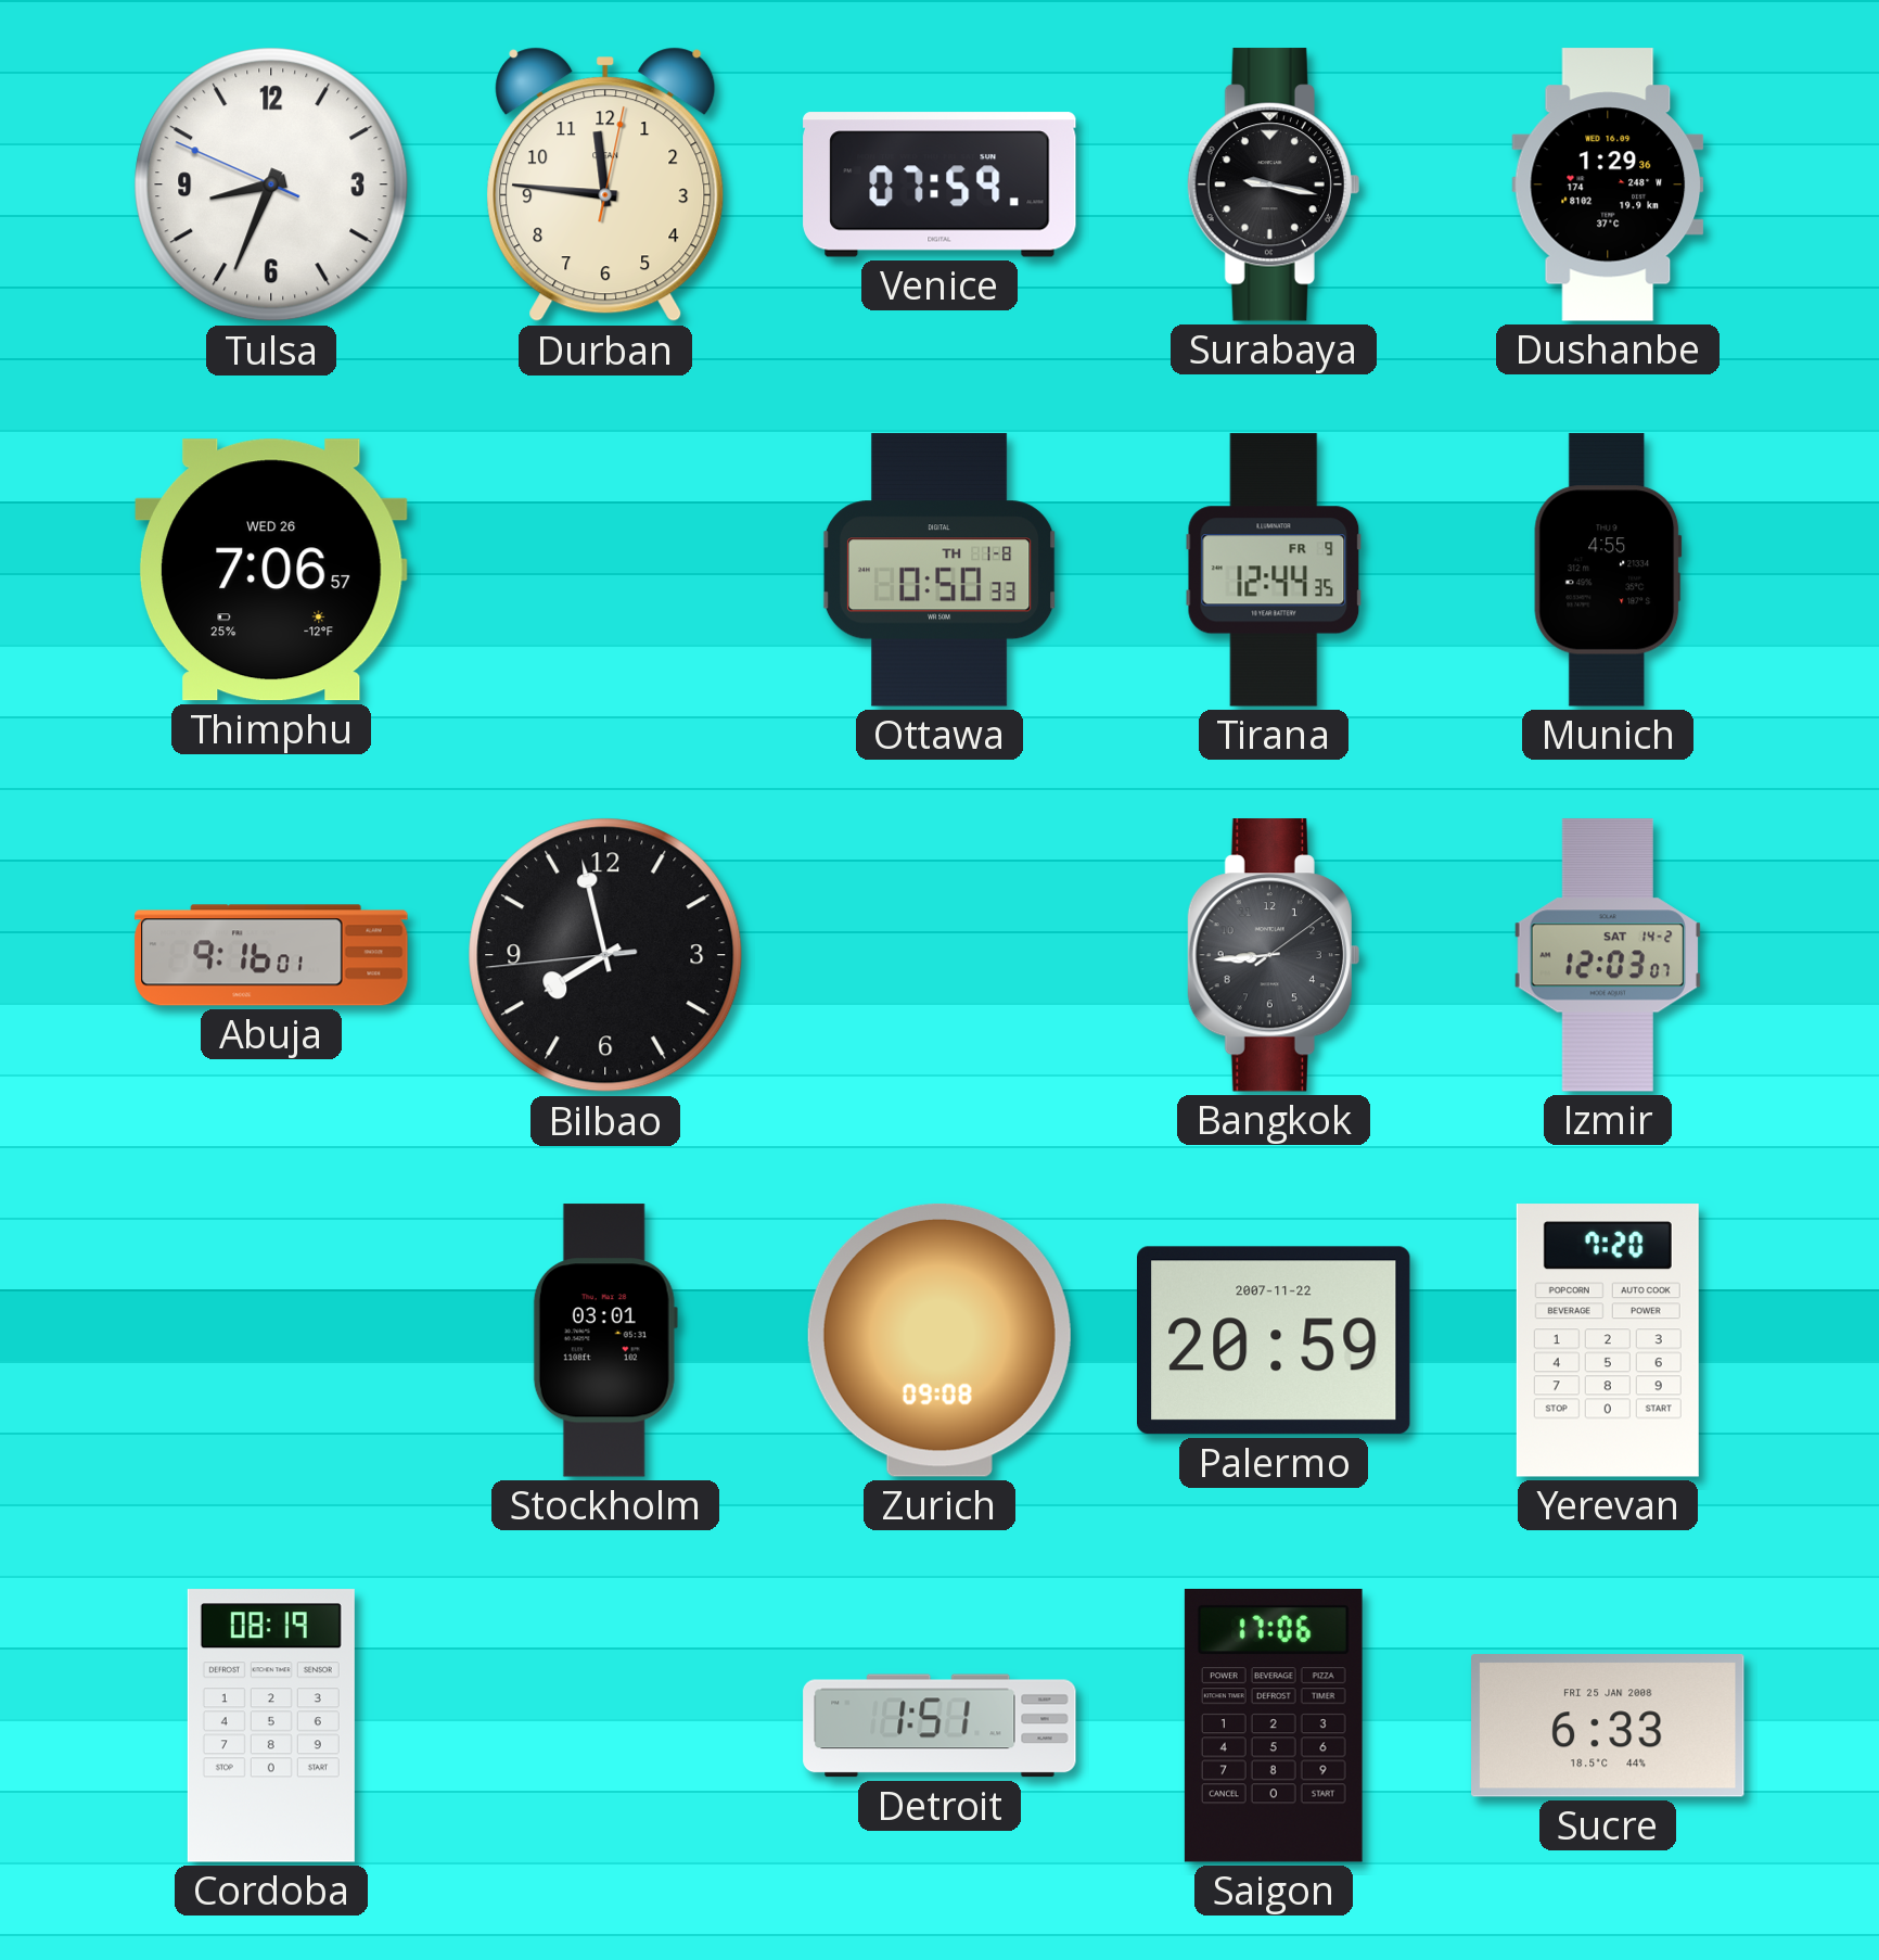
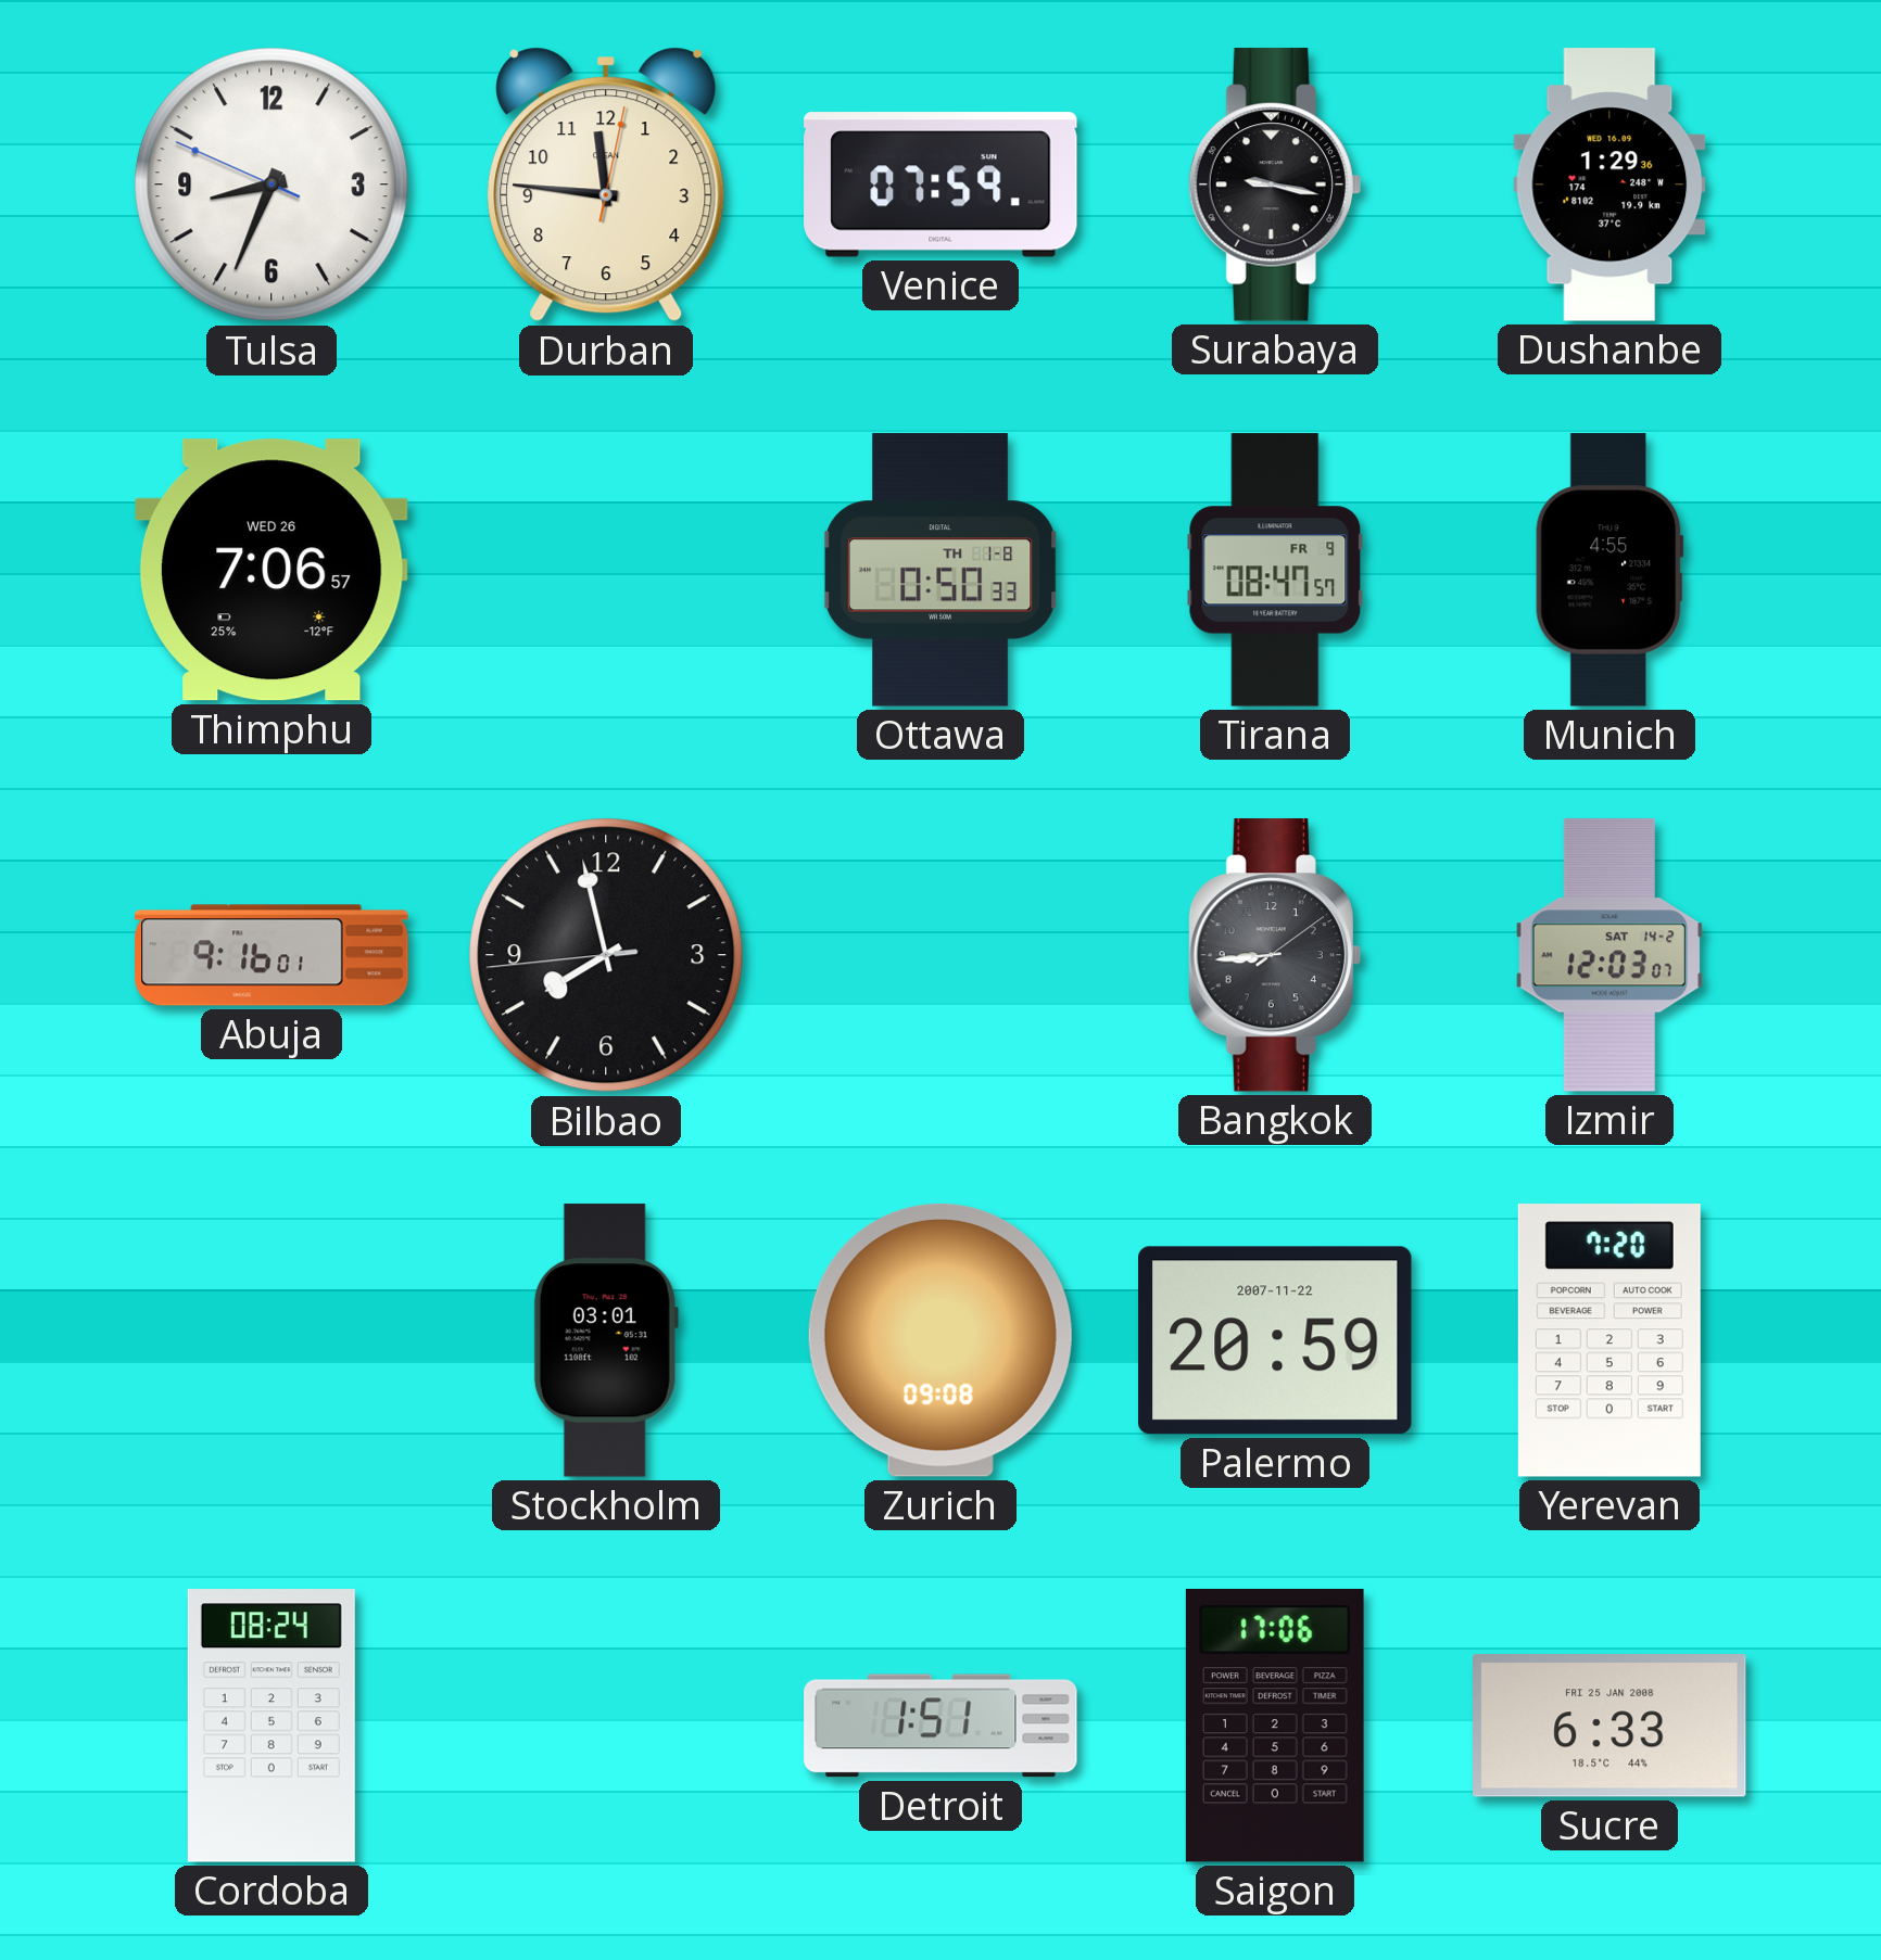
Tirana: 12:44 -> 08:47 (1275, 570)
Cordoba: 08:19 -> 08:24 (272, 1726)
